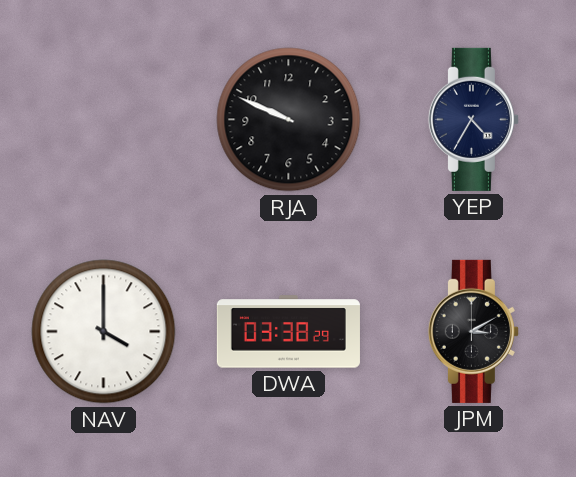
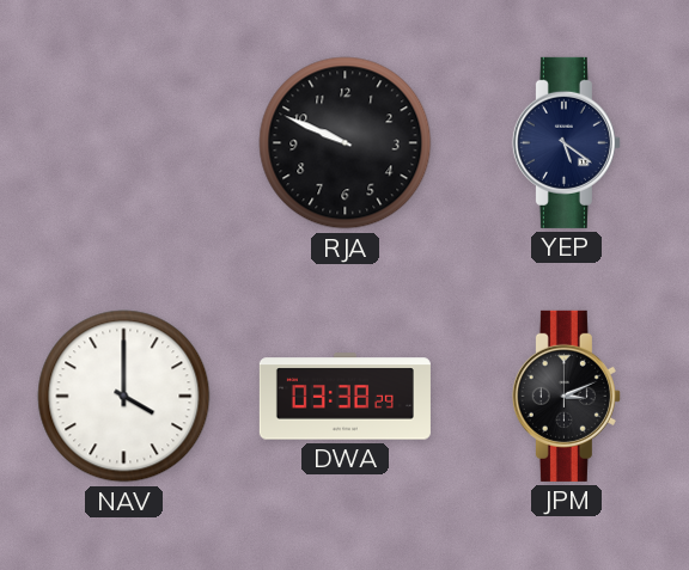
YEP: 4:35 -> 5:21 (566, 142)
JPM: 3:10 -> 3:11 (566, 396)
